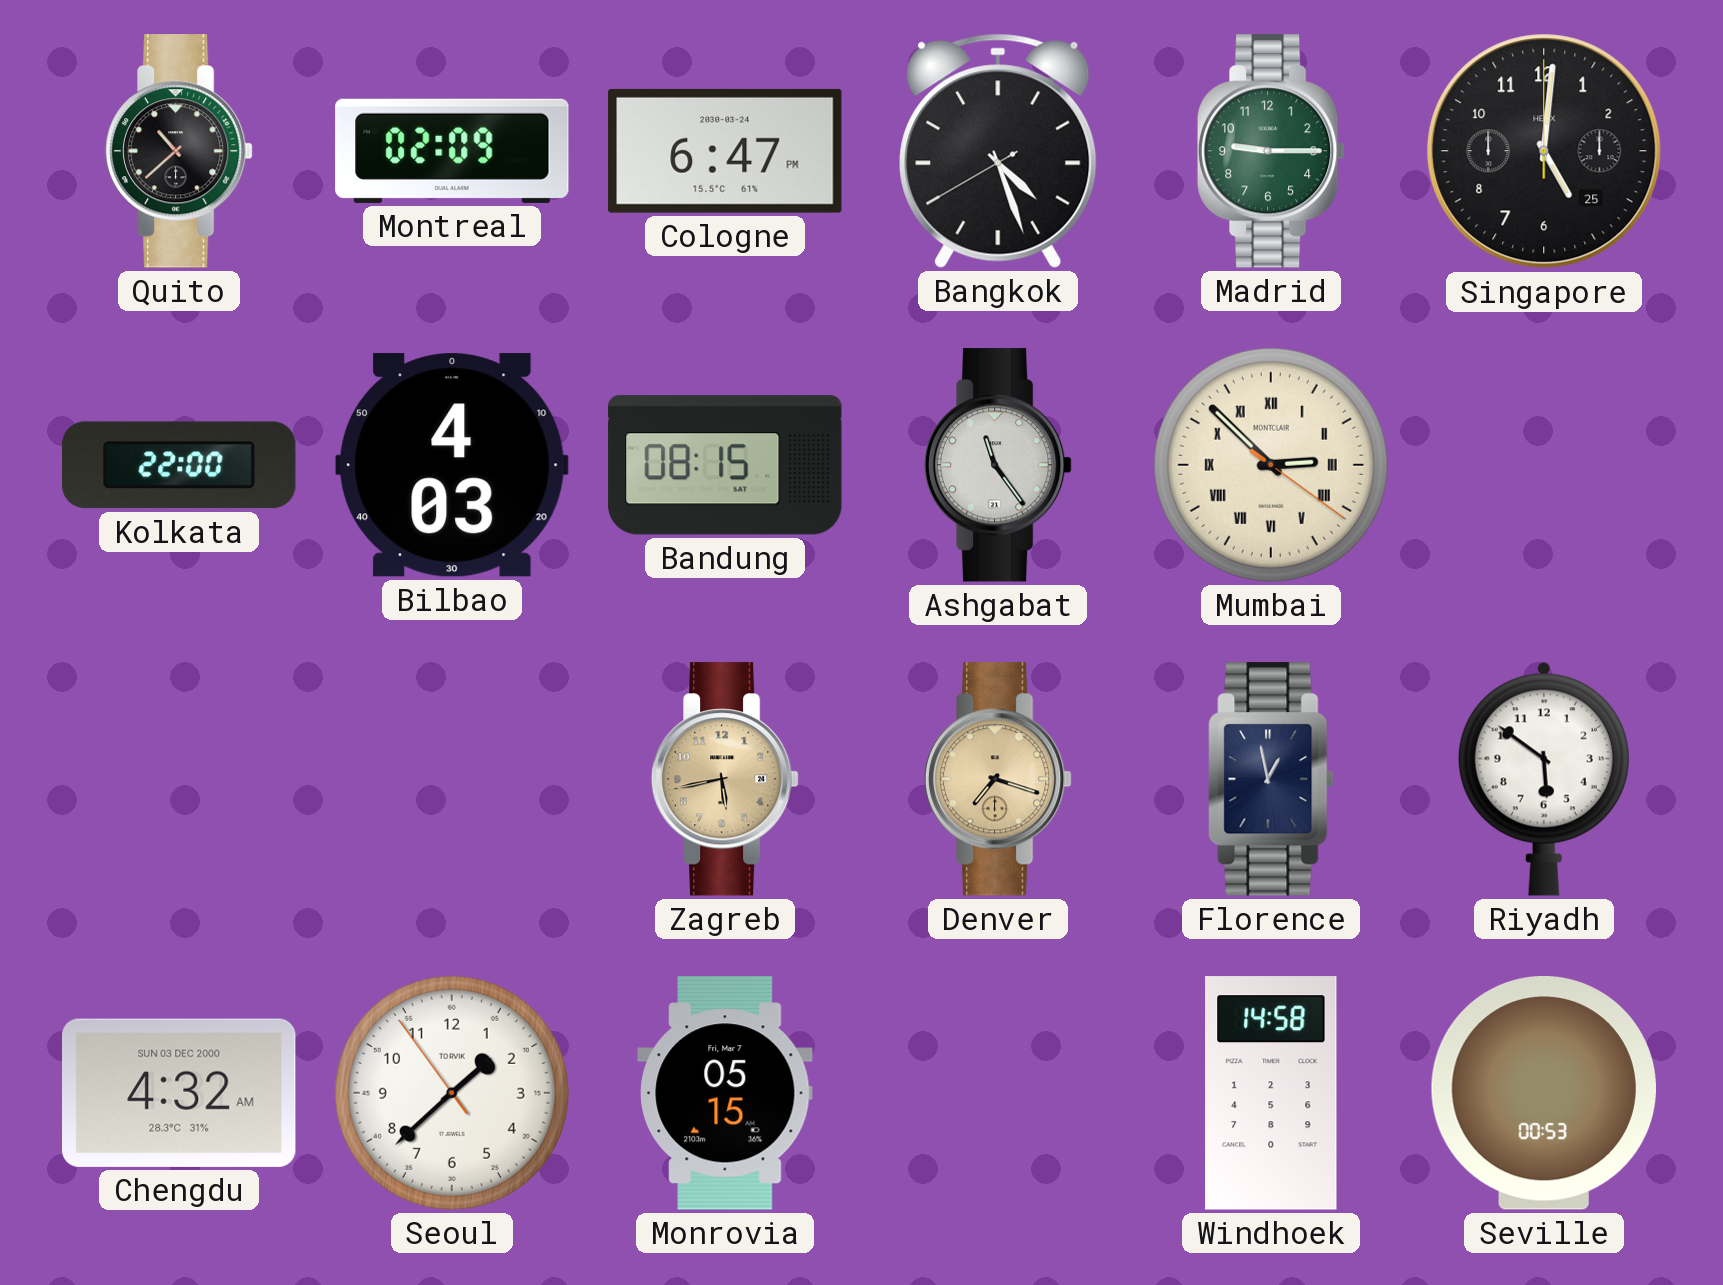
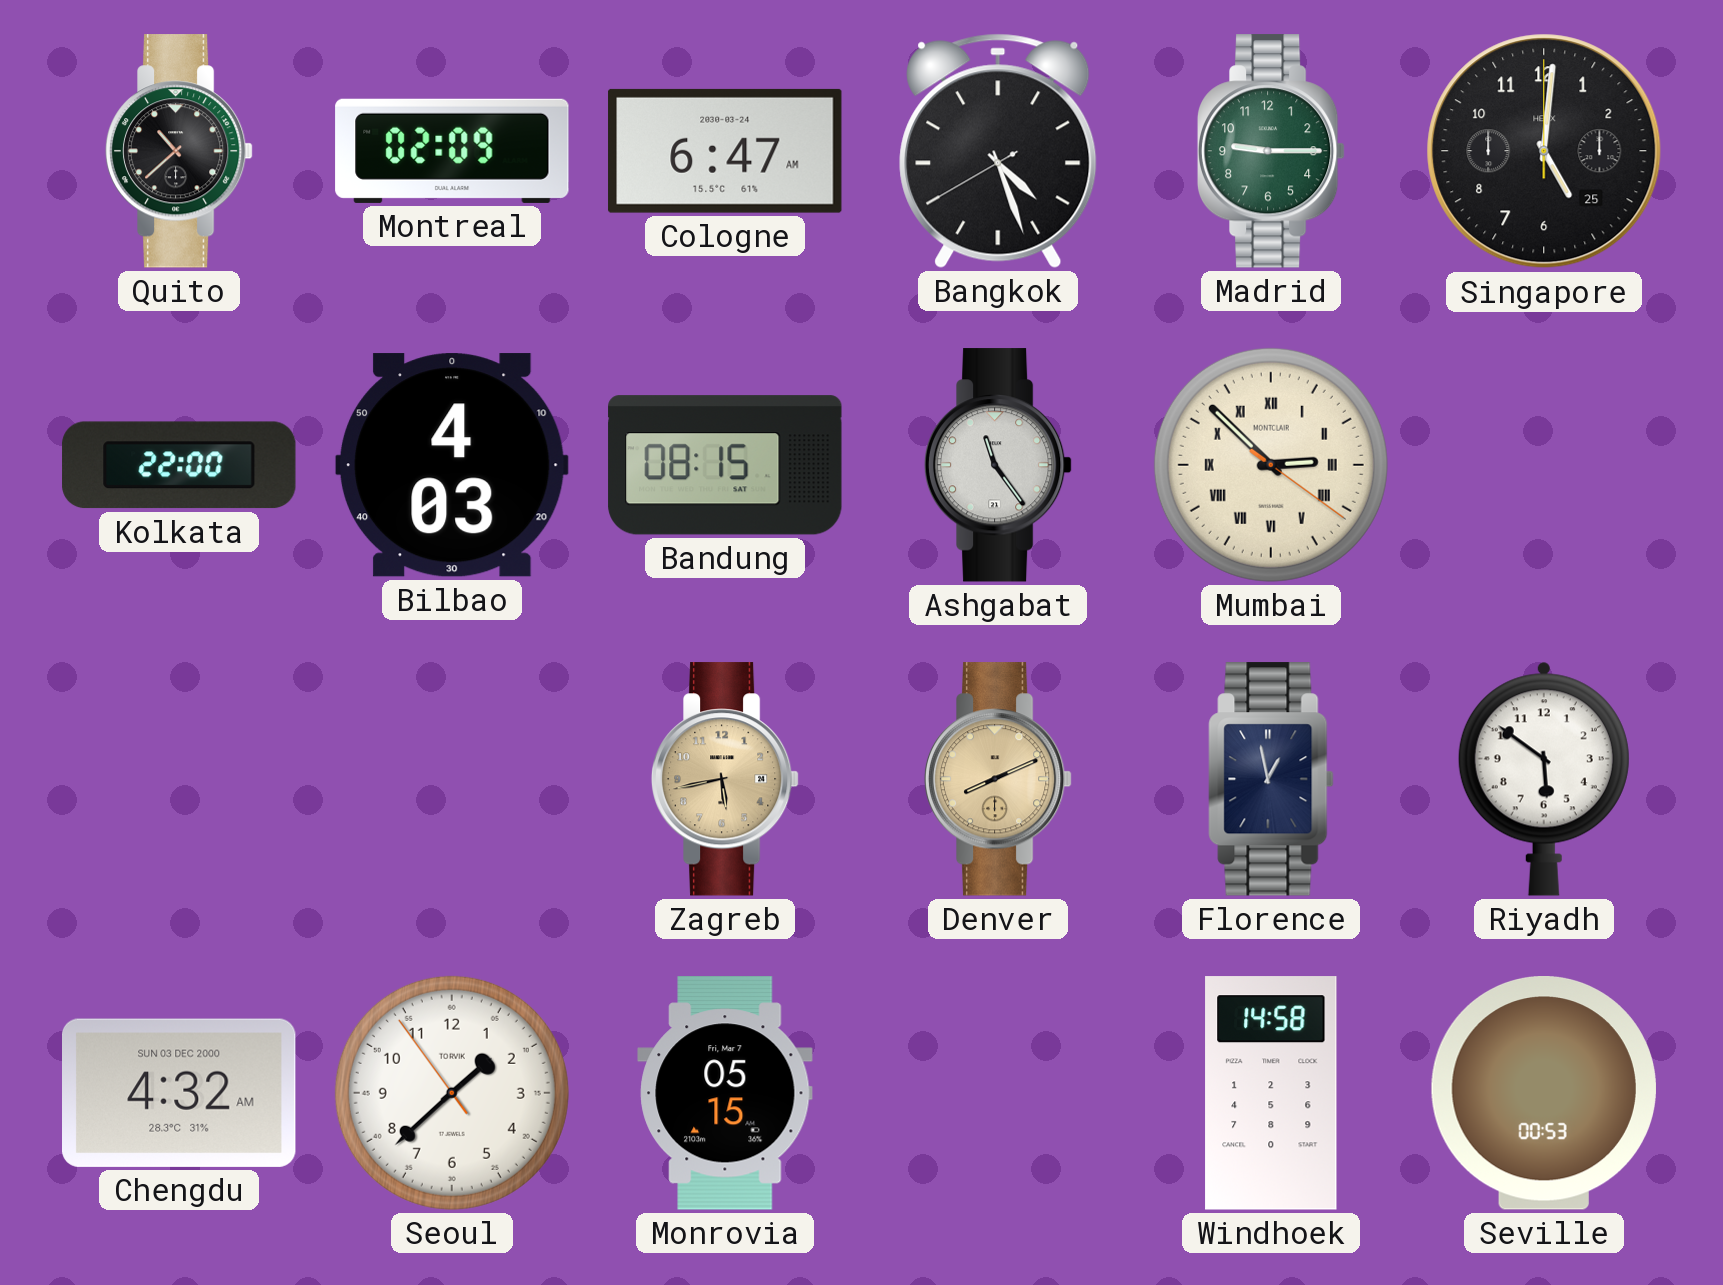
Cologne: 6:47 PM -> 6:47 AM (725, 151)
Denver: 7:18 -> 8:11 (998, 779)
